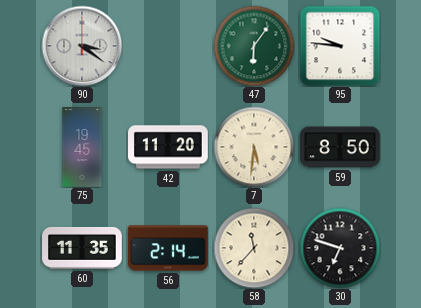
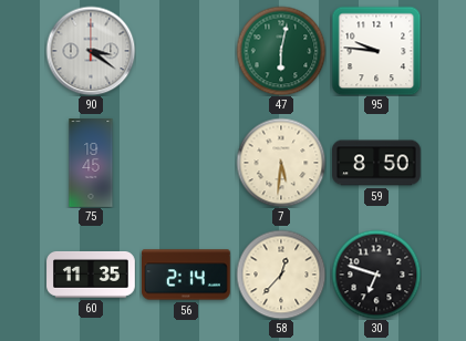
47: 6:06 -> 6:02 (281, 51)
42: 11:20 -> none (168, 147)
58: 11:37 -> 12:37 (281, 275)
